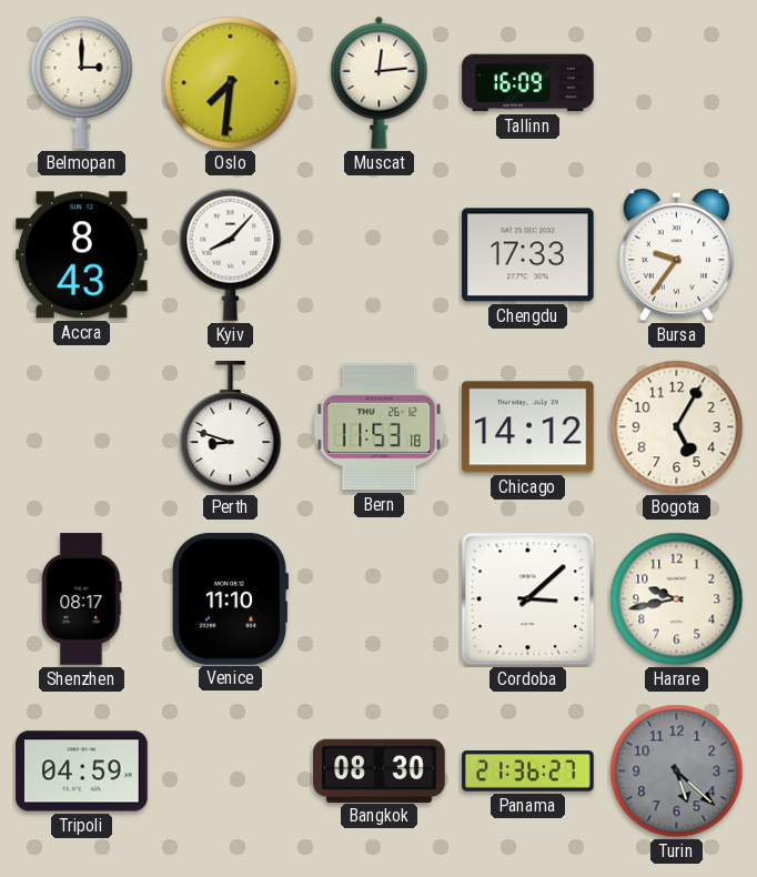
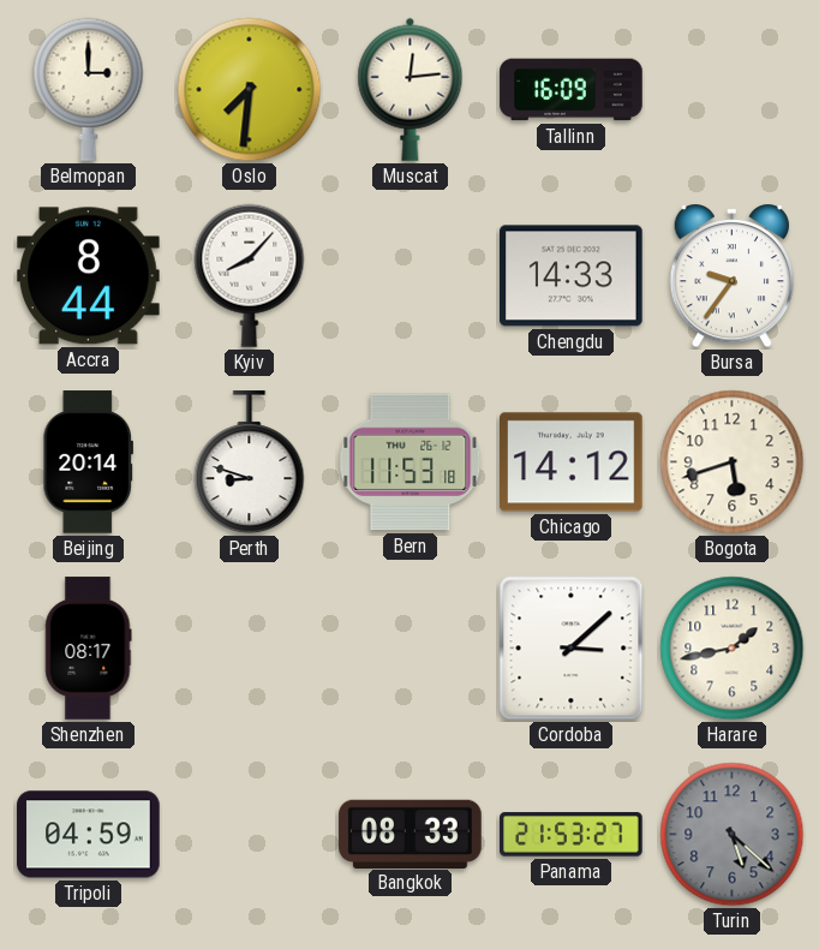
Accra: 8:43 -> 8:44 (89, 276)
Chengdu: 17:33 -> 14:33 (572, 276)
Beijing: none -> 20:14 (88, 462)
Bogota: 5:05 -> 5:42 (733, 462)
Venice: 11:10 -> none (230, 599)
Harare: 9:43 -> 1:43 (733, 649)
Bangkok: 08:30 -> 08:33 (411, 834)
Panama: 21:36 -> 21:53 (572, 835)
